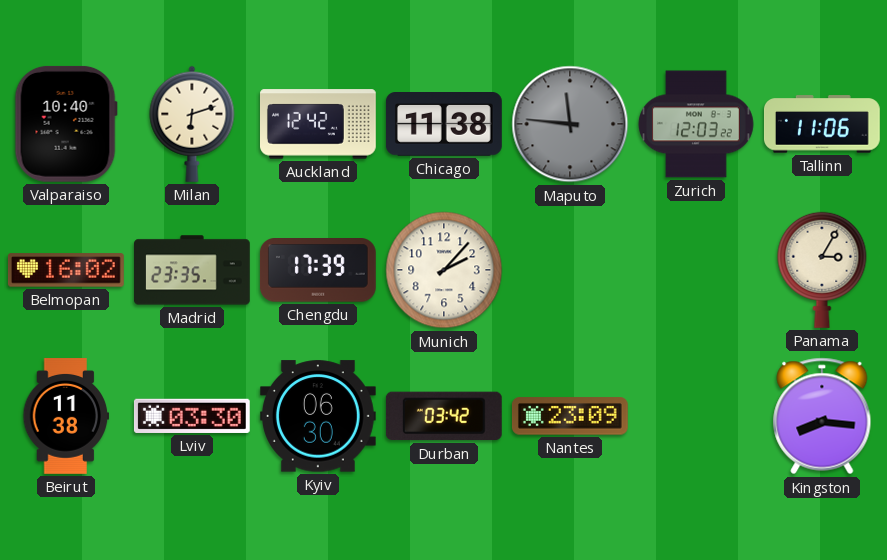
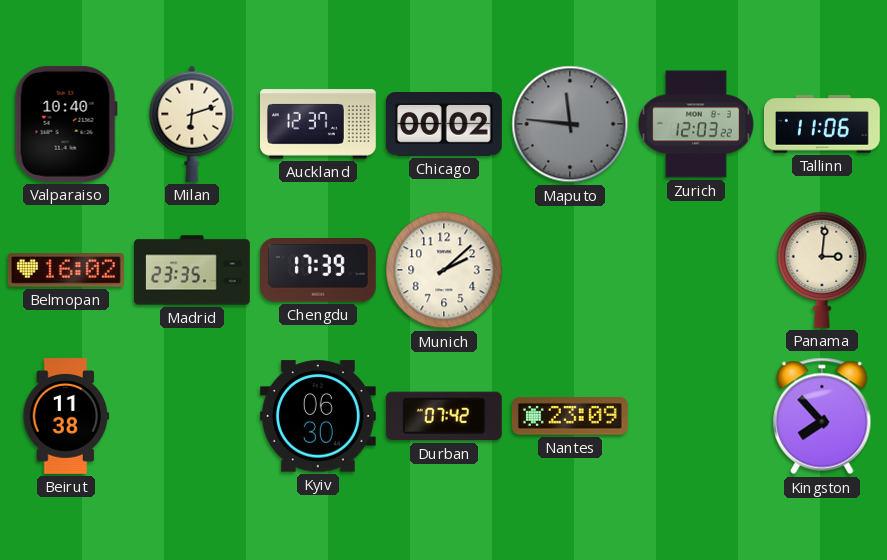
Auckland: 12:42 -> 12:37 (319, 124)
Chicago: 11:38 -> 00:02 (444, 125)
Munich: 2:07 -> 2:08 (444, 270)
Panama: 3:05 -> 3:01 (822, 270)
Lviv: 03:30 -> none (192, 416)
Durban: 03:42 -> 07:42 (444, 416)
Kingston: 8:16 -> 7:53 (822, 416)
